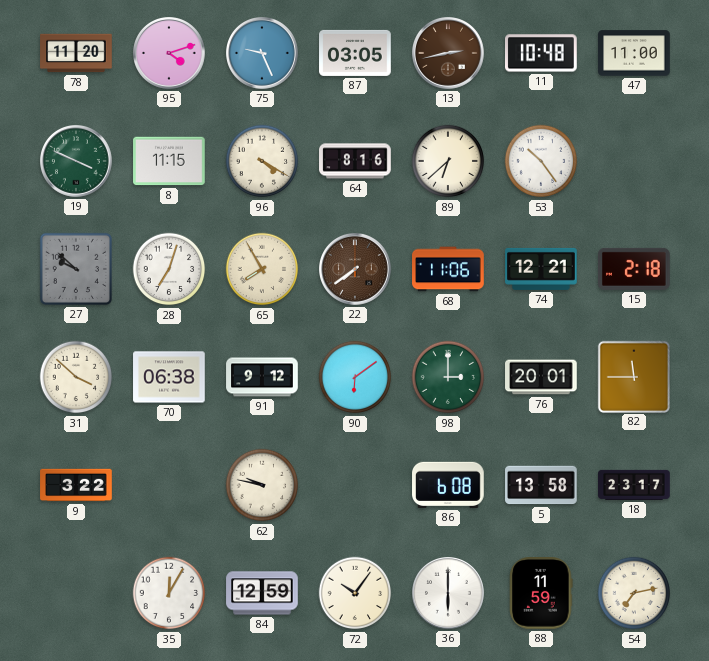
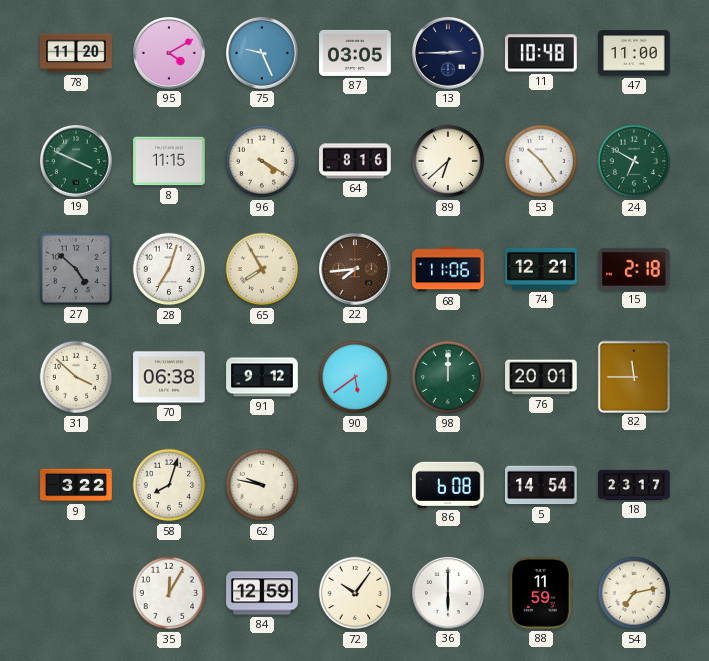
95: 4:12 -> 4:10 (170, 54)
13: 2:43 -> 2:45 (449, 54)
13 dial: brown -> navy (449, 54)
24: none -> 6:50 (634, 161)
27: 9:52 -> 4:52 (76, 269)
22: 7:39 -> 7:44 (356, 270)
90: 6:09 -> 5:39 (355, 377)
98: 3:00 -> 12:00 (448, 377)
58: none -> 8:03 (169, 485)
5: 13:58 -> 14:54 (541, 485)
